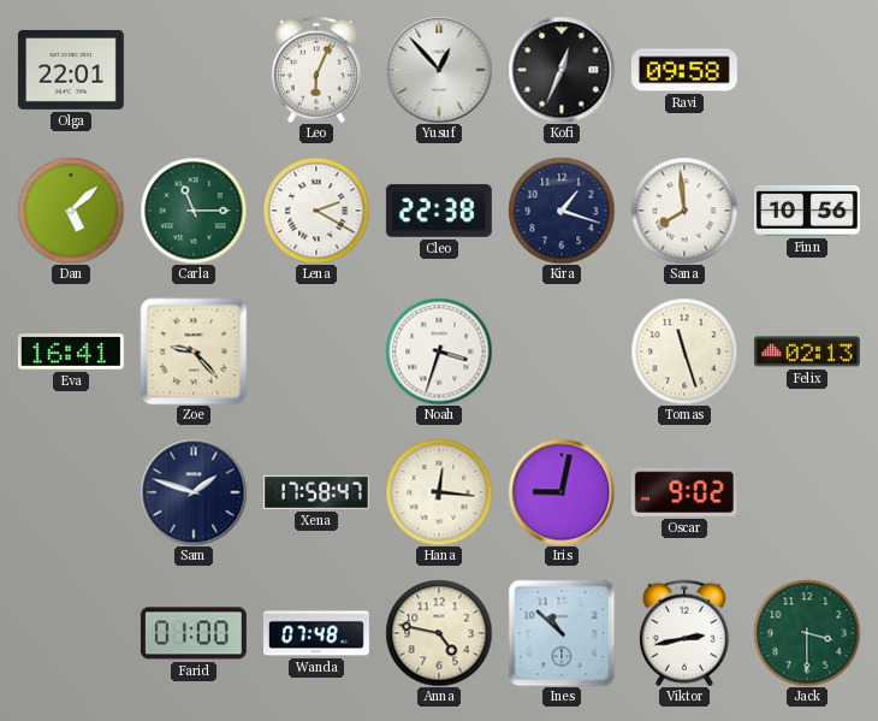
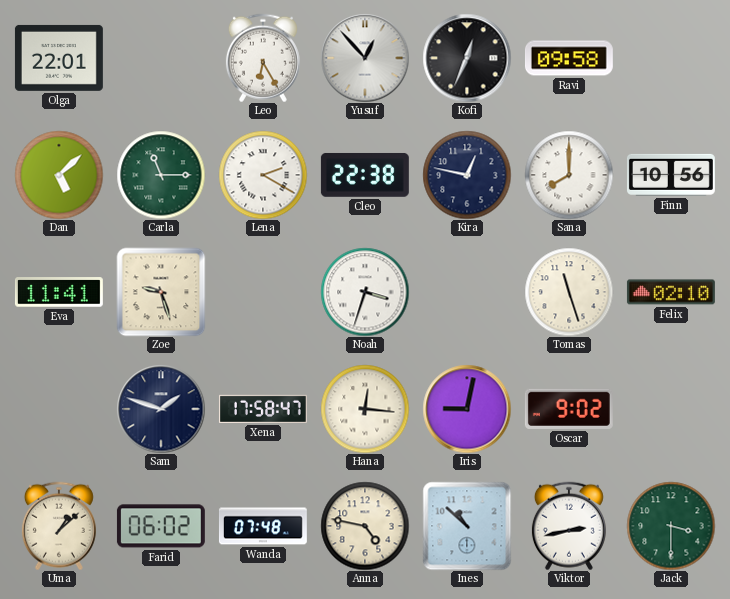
Leo: 6:04 -> 6:25 (263, 58)
Kira: 1:18 -> 12:47 (467, 175)
Sana: 7:59 -> 8:00 (569, 175)
Eva: 16:41 -> 11:41 (59, 292)
Zoe: 9:23 -> 9:27 (161, 292)
Felix: 02:13 -> 02:10 (671, 292)
Uma: none -> 1:08 (59, 526)
Farid: 01:00 -> 06:02 (161, 526)
